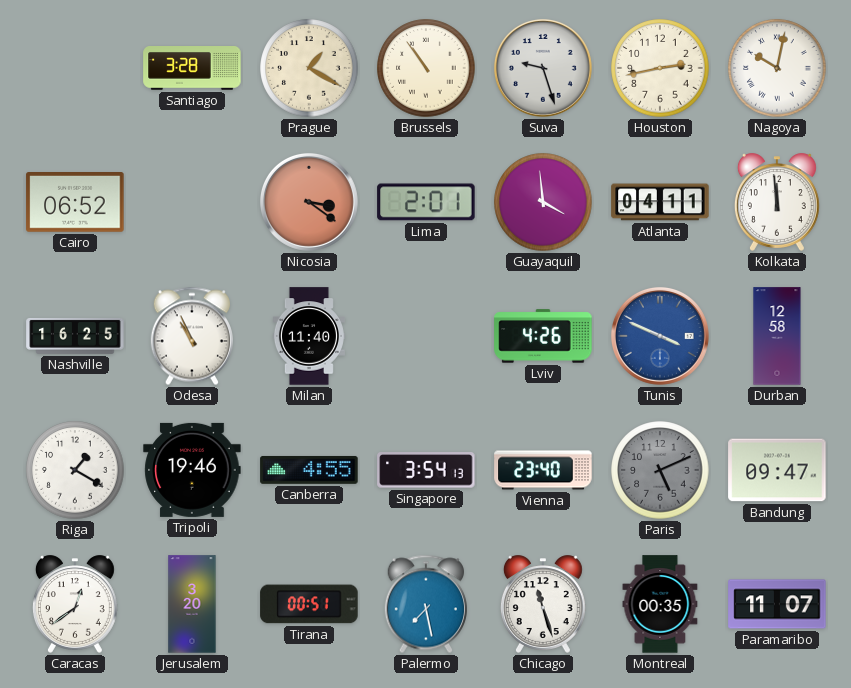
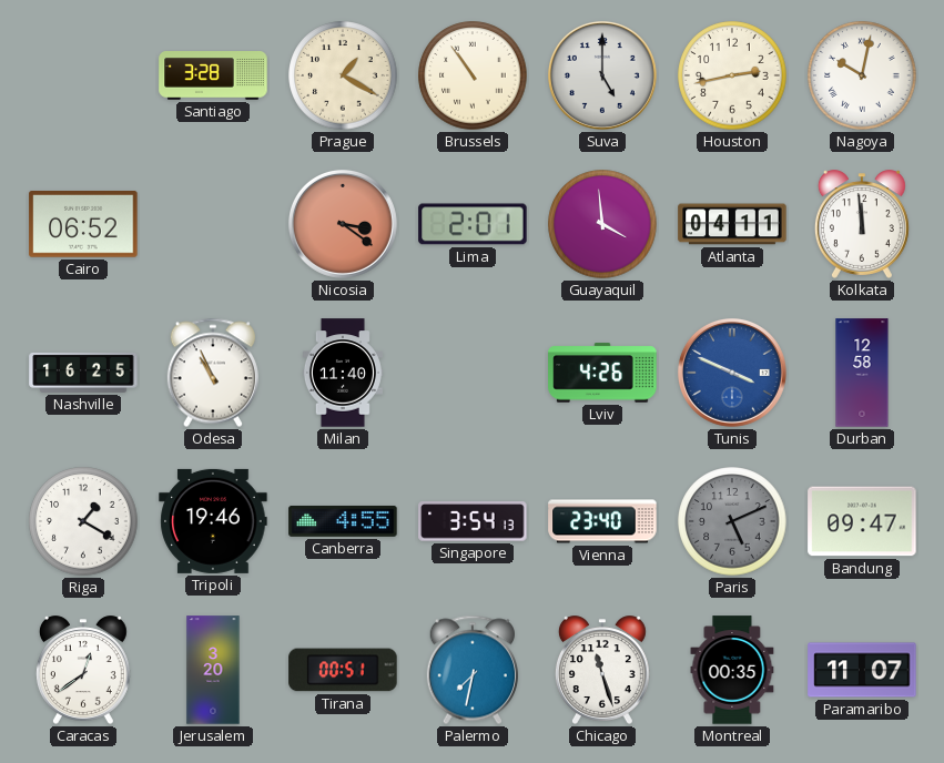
Suva: 9:27 -> 5:00 (602, 75)
Palermo: 7:28 -> 7:32 (473, 670)
